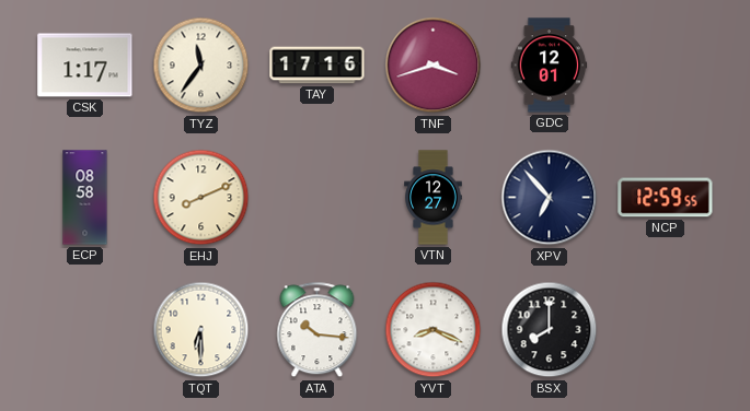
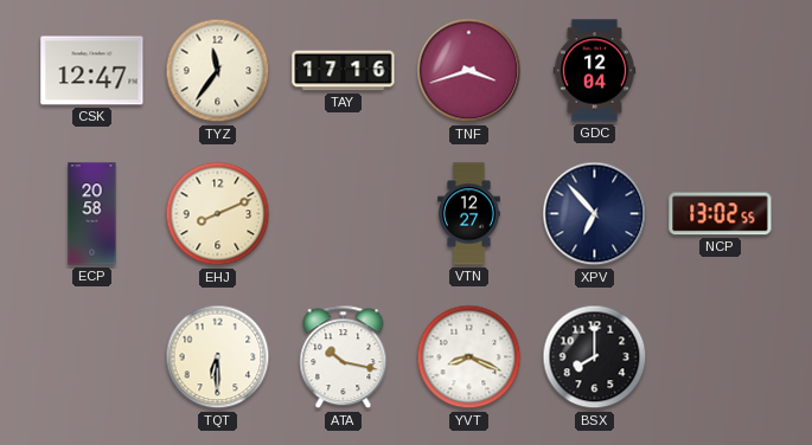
CSK: 1:17 -> 12:47 (92, 71)
GDC: 12:01 -> 12:04 (595, 71)
ECP: 08:58 -> 20:58 (92, 214)
NCP: 12:59 -> 13:02 (721, 214)
ATA: 10:16 -> 10:17 (344, 357)
